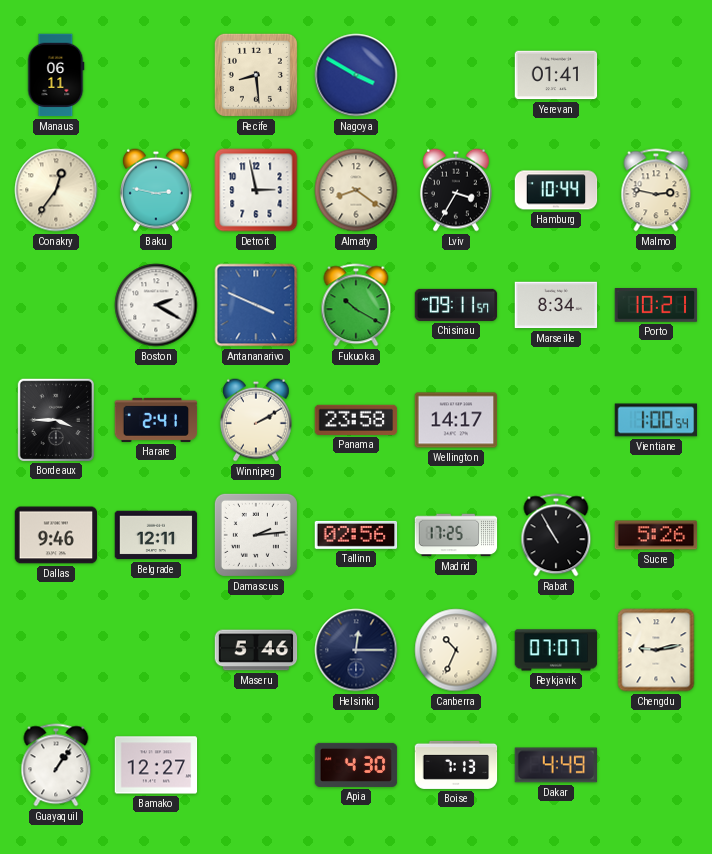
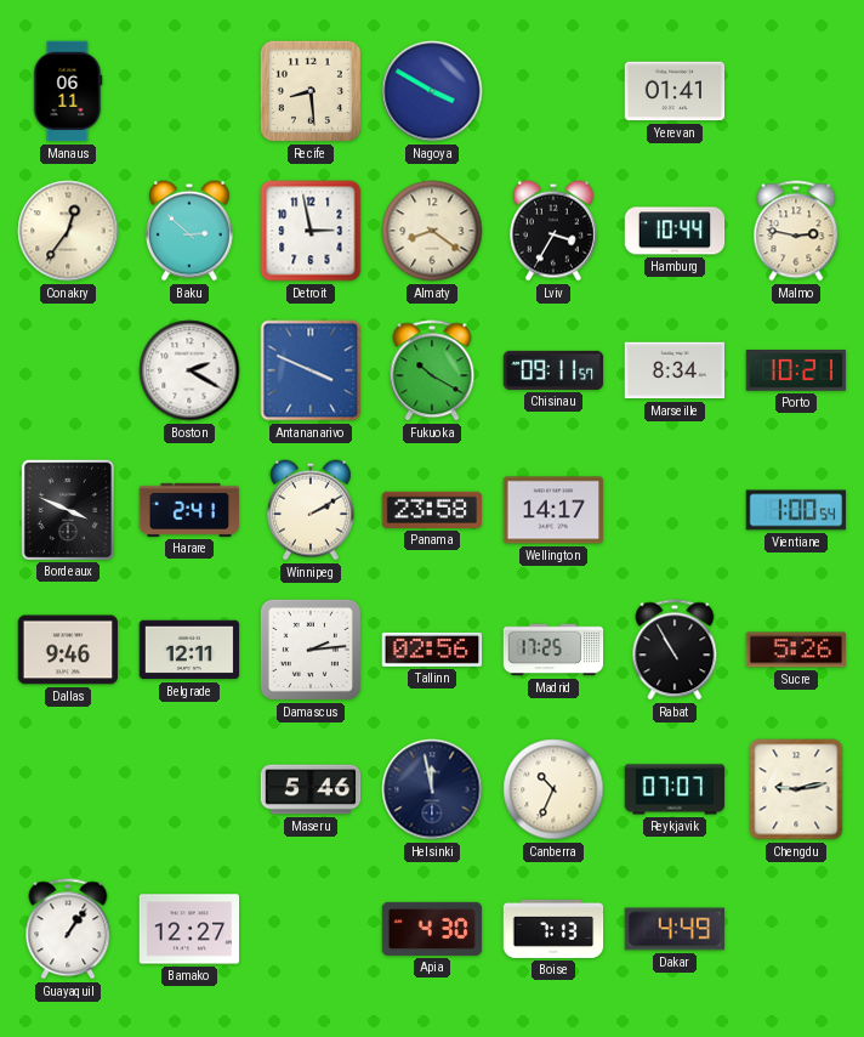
Baku: 2:47 -> 2:52 (189, 231)
Bordeaux: 3:45 -> 3:49 (67, 509)
Helsinki: 12:15 -> 11:58 (432, 789)
